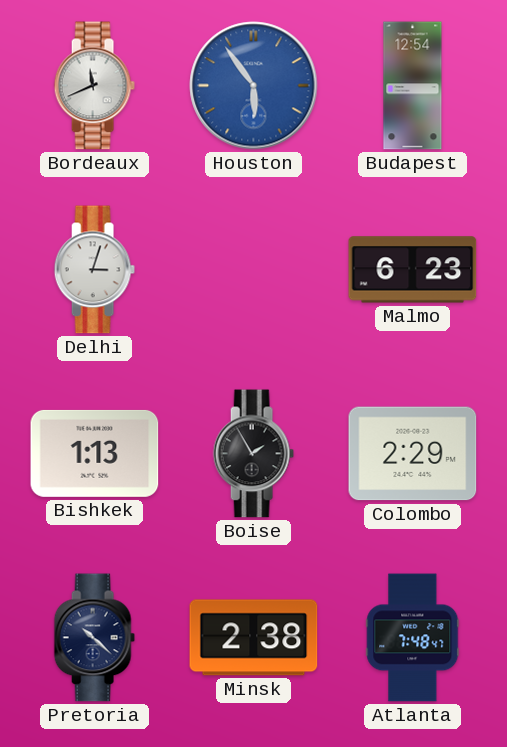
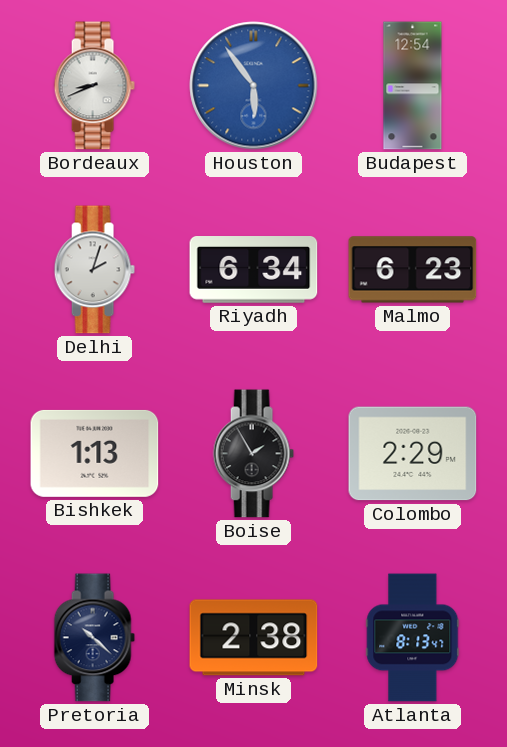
Bordeaux: 11:41 -> 8:41 (94, 86)
Delhi: 3:03 -> 2:03 (94, 270)
Riyadh: none -> 6:34 (254, 270)
Atlanta: 7:48 -> 8:13 (413, 638)
